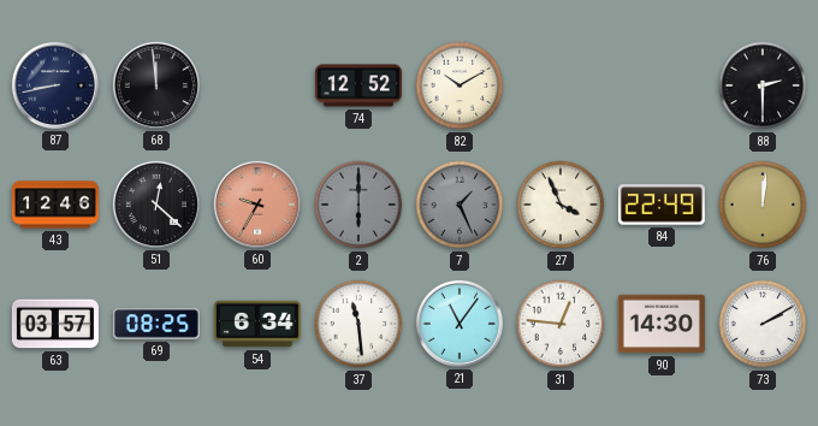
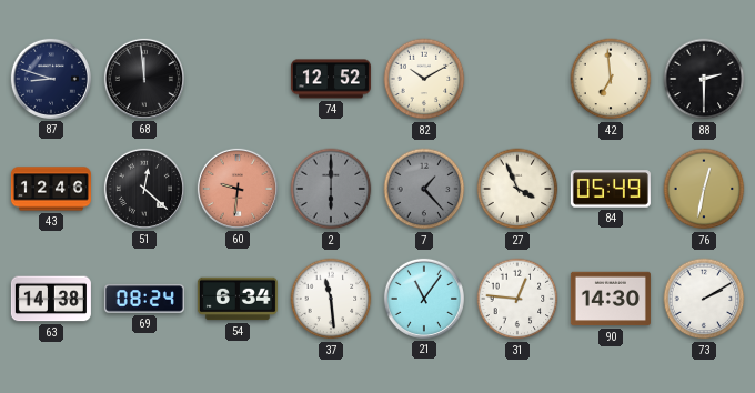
87: 8:43 -> 8:48 (51, 79)
42: none -> 6:59 (611, 79)
60: 9:35 -> 9:31 (238, 189)
7: 1:26 -> 1:23 (424, 189)
84: 22:49 -> 05:49 (611, 189)
76: 12:01 -> 12:32 (704, 189)
63: 03:57 -> 14:38 (51, 299)
69: 08:25 -> 08:24 (144, 299)
